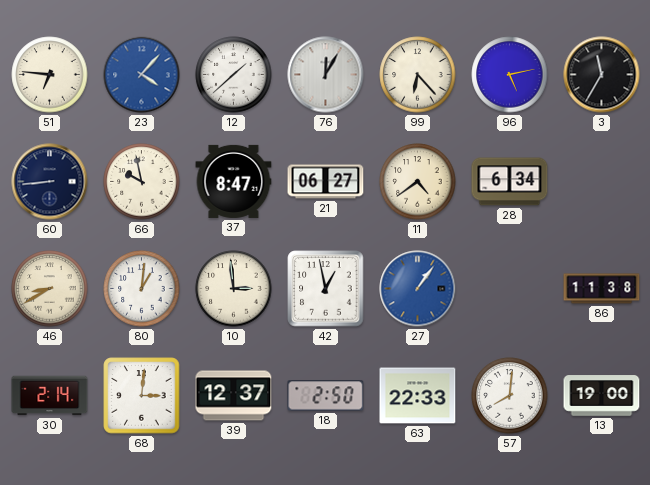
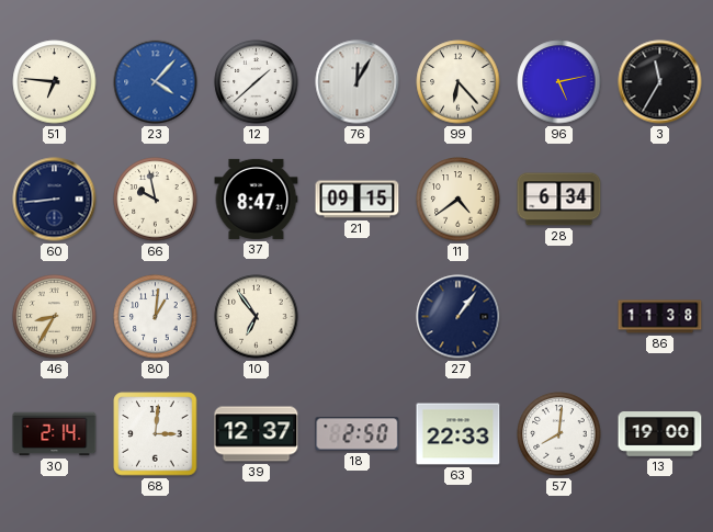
21: 06:27 -> 09:15 (358, 200)
46: 8:40 -> 8:35 (55, 317)
10: 2:59 -> 6:54 (257, 317)
42: 12:58 -> none (326, 289)
27 dial: blue -> navy (459, 317)
